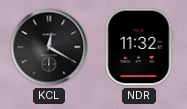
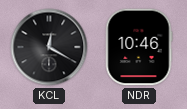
NDR: 11:32 -> 10:46 (139, 47)
